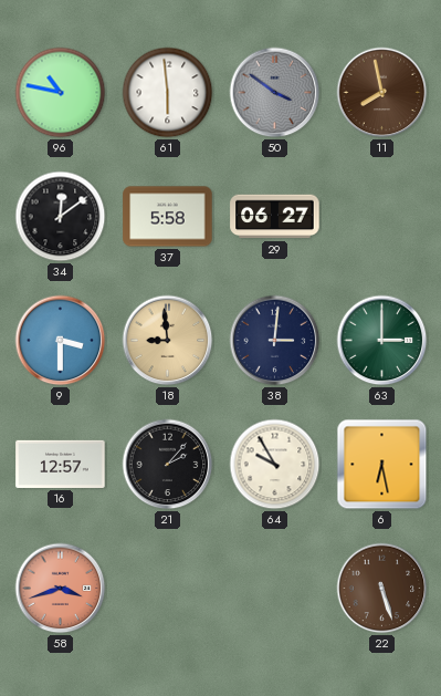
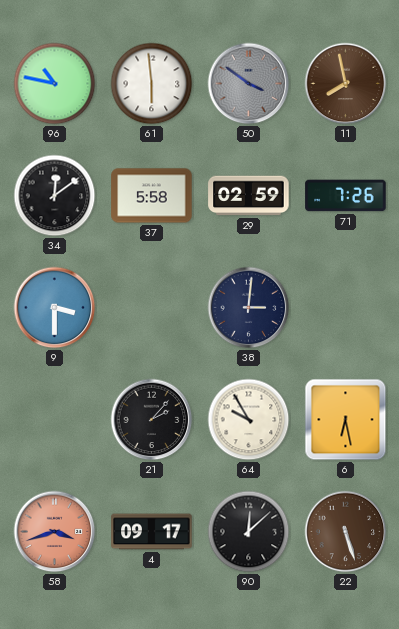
29: 06:27 -> 02:59 (249, 196)
71: none -> 7:26 (346, 196)
18: 8:59 -> none (168, 341)
63: 3:00 -> none (382, 341)
16: 12:57 -> none (61, 464)
4: none -> 09:17 (152, 532)
90: none -> 12:08 (249, 532)
